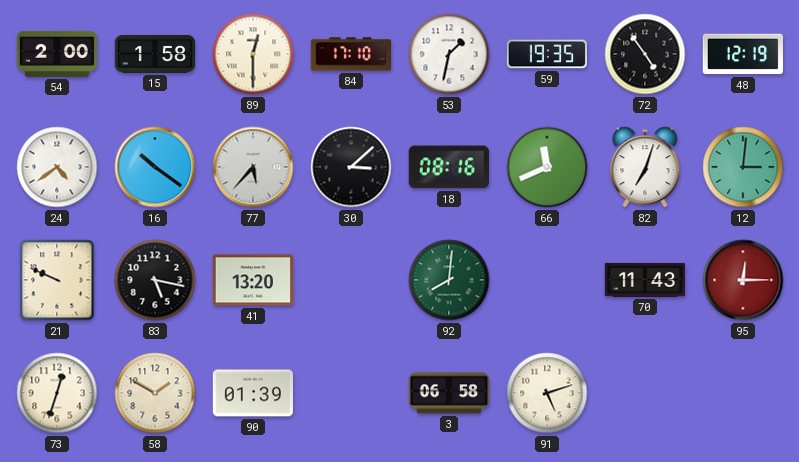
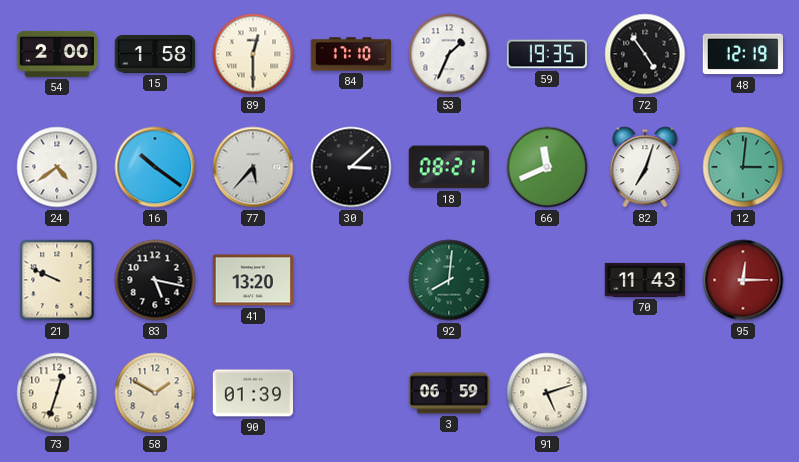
53: 1:32 -> 1:34 (449, 54)
18: 08:16 -> 08:21 (449, 167)
3: 06:58 -> 06:59 (449, 393)
